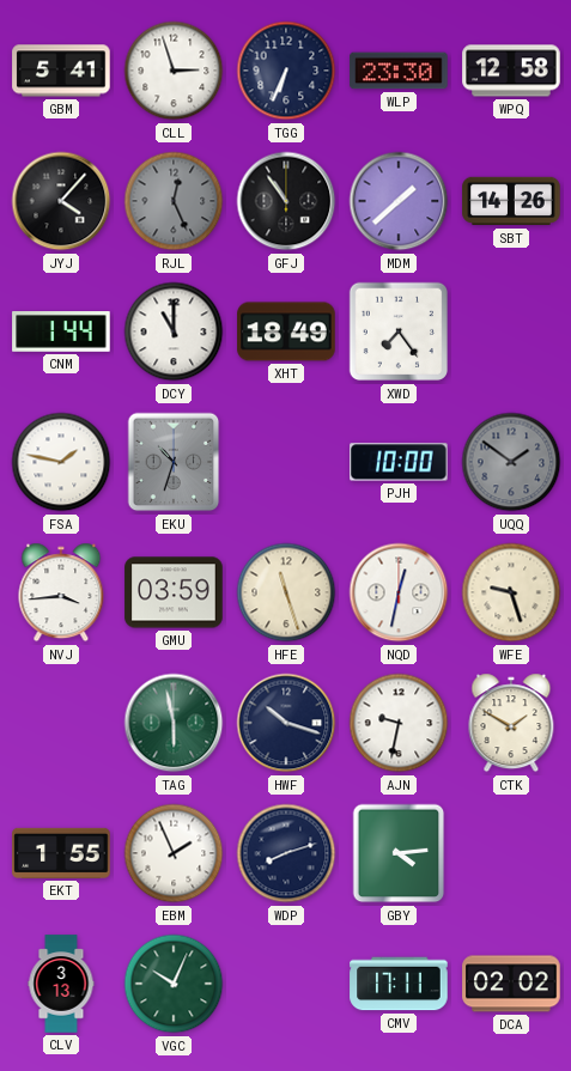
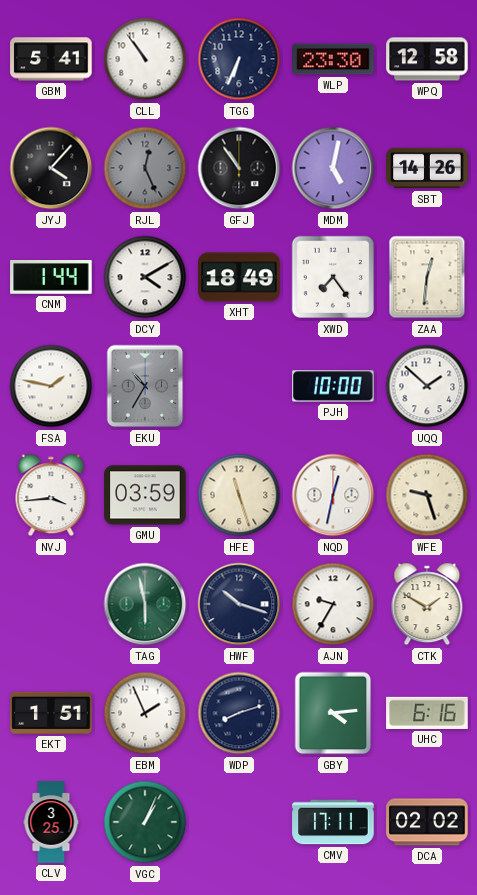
CLL: 2:57 -> 10:54 (145, 59)
MDM: 1:38 -> 5:02 (333, 168)
DCY: 11:00 -> 4:10 (145, 277)
ZAA: none -> 12:31 (427, 277)
EKU: 10:33 -> 10:35 (145, 386)
UQQ: 1:51 -> 1:52 (427, 386)
UQQ dial: grey -> white (427, 386)
AJN: 9:32 -> 9:35 (333, 604)
EKT: 1:55 -> 1:51 (51, 713)
UHC: none -> 6:16 (427, 713)
CLV: 3:13 -> 3:25 (51, 822)
VGC: 10:04 -> 1:04 (145, 822)
